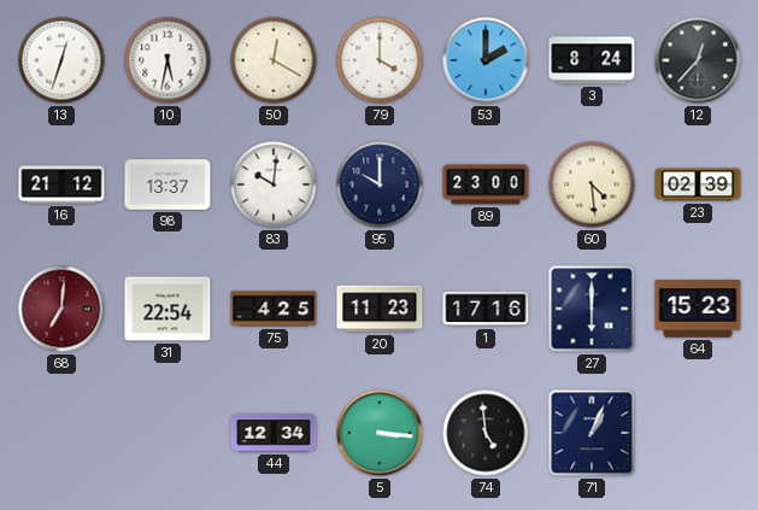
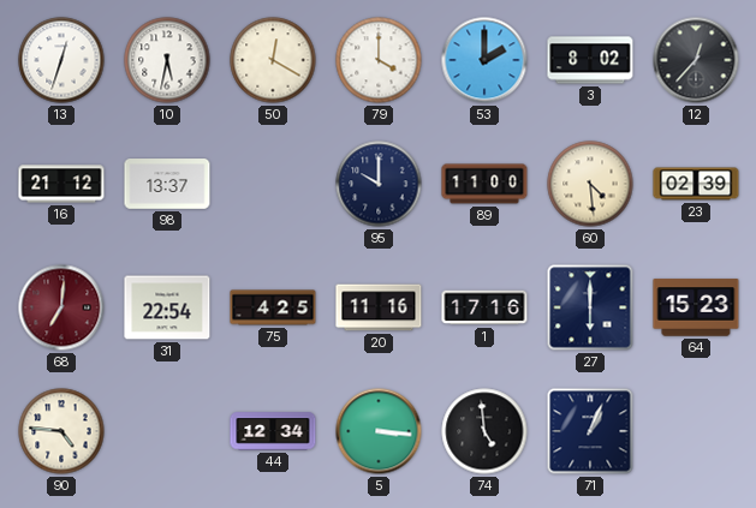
3: 8:24 -> 8:02 (590, 60)
83: 10:01 -> none (274, 184)
89: 23:00 -> 11:00 (484, 184)
20: 11:23 -> 11:16 (379, 307)
90: none -> 4:46 (61, 431)
